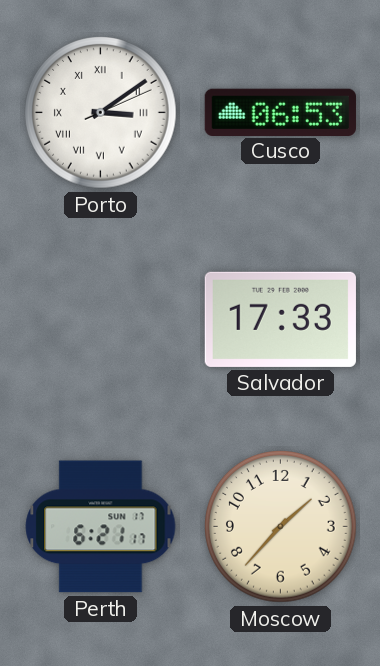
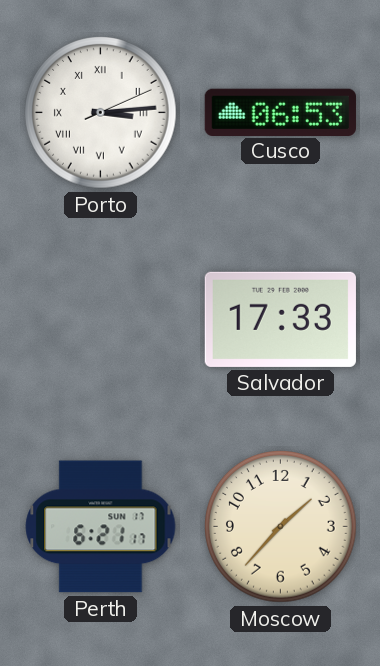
Porto: 3:09 -> 3:14 (101, 113)
